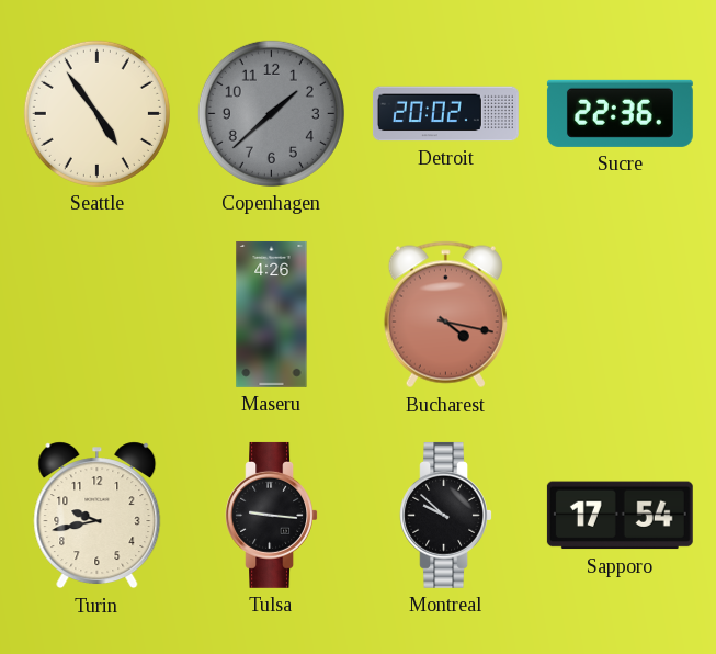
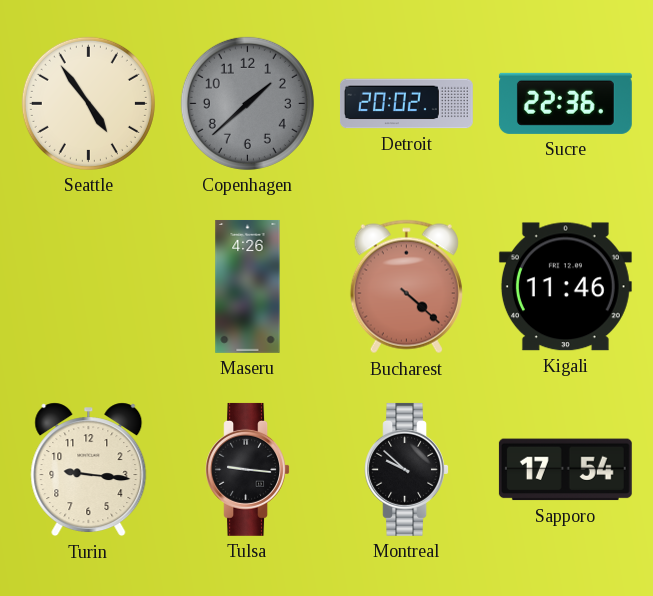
Bucharest: 4:17 -> 4:22 (406, 287)
Kigali: none -> 11:46 (565, 287)
Turin: 9:43 -> 9:16 (89, 470)
